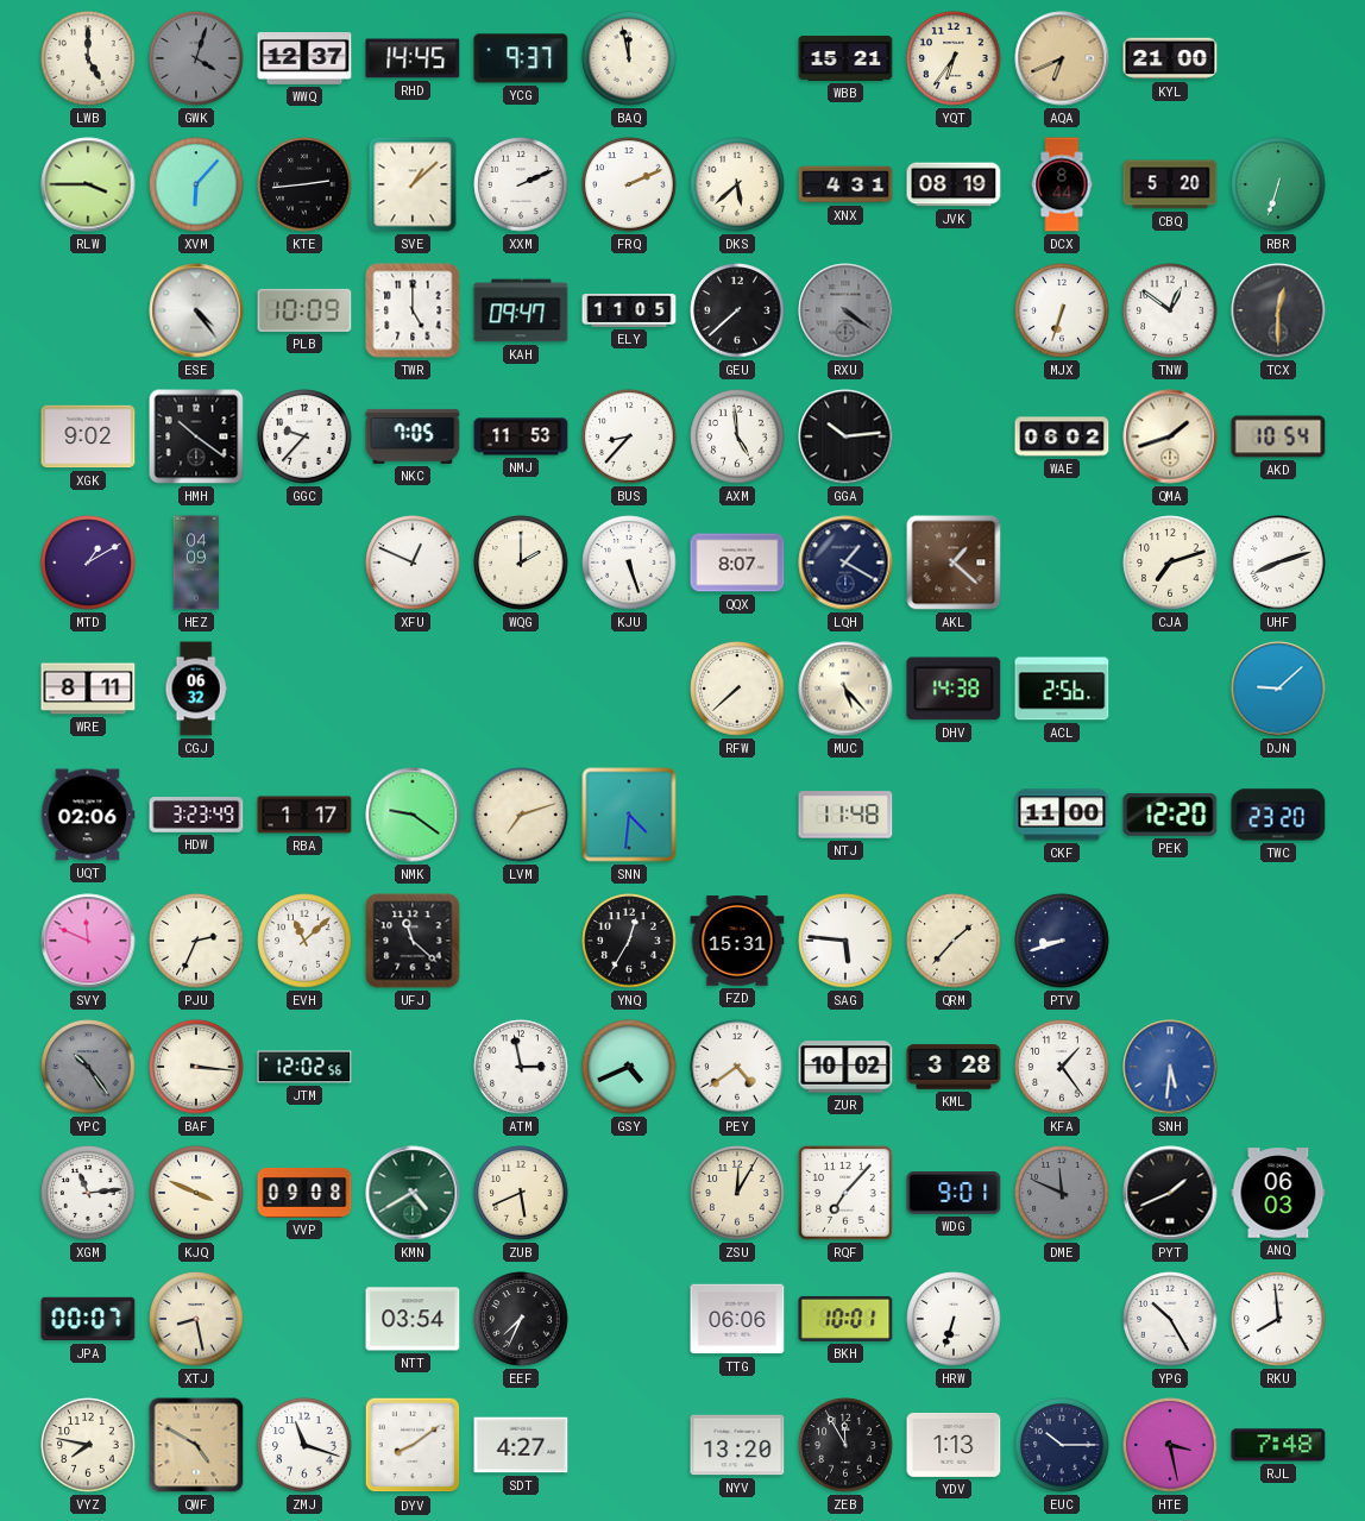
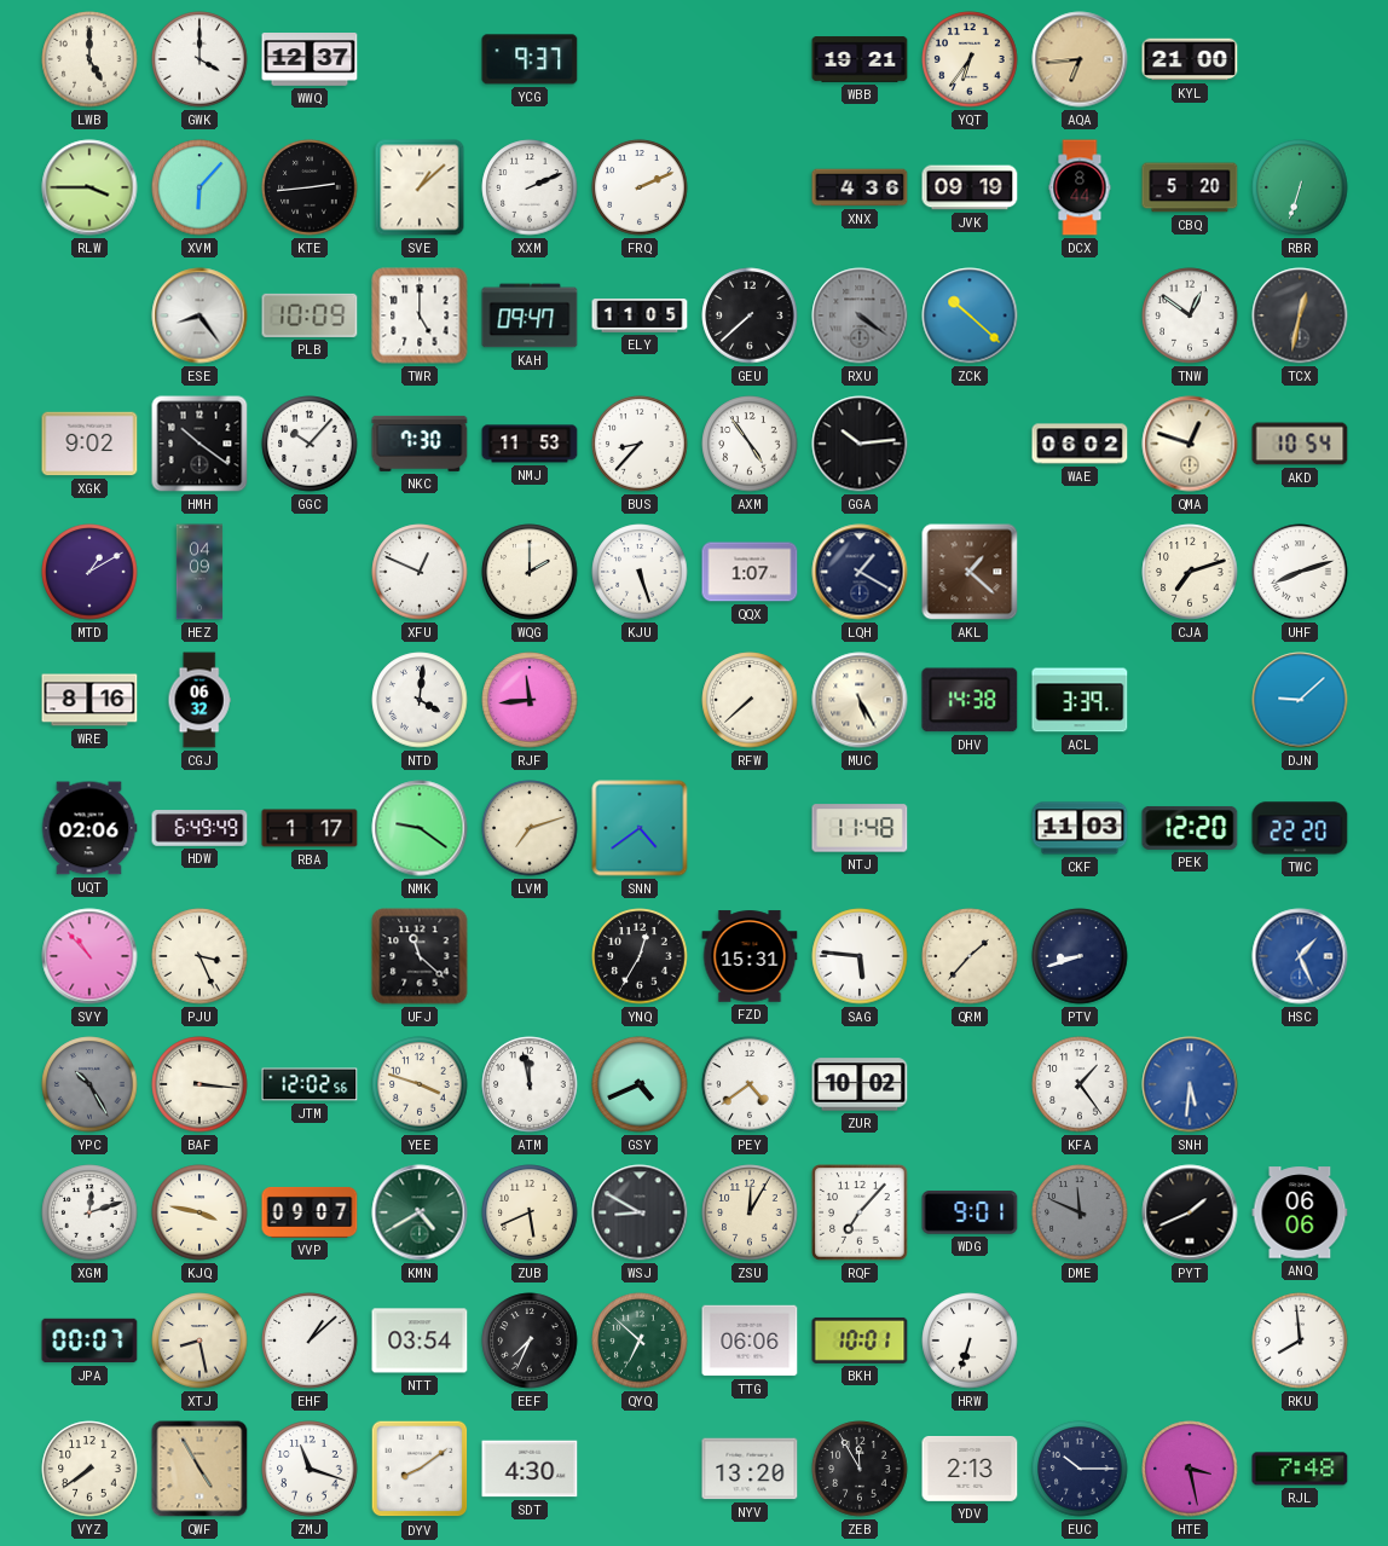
GWK: 4:03 -> 4:00 (199, 59)
GWK dial: grey -> white (199, 59)
RHD: 14:45 -> none (413, 58)
BAQ: 11:58 -> none (629, 58)
WBB: 15:21 -> 19:21 (860, 59)
AQA: 6:41 -> 6:44 (1080, 59)
DKS: 5:38 -> none (737, 184)
XNX: 4:31 -> 4:36 (860, 187)
JVK: 08:19 -> 09:19 (970, 187)
ESE: 4:24 -> 8:24 (199, 315)
ZCK: none -> 10:22 (970, 315)
MJX: 6:33 -> none (1062, 310)
TCX: 12:30 -> 12:32 (1300, 315)
GGC: 9:37 -> 10:07 (310, 444)
NKC: 7:05 -> 7:30 (420, 444)
AXM: 4:59 -> 4:54 (750, 444)
QMA: 1:42 -> 12:48 (1190, 444)
QQX: 8:07 -> 1:07 (750, 572)
WRE: 8:11 -> 8:16 (89, 700)
NTD: none -> 4:01 (420, 700)
RJF: none -> 11:44 (530, 700)
MUC: 5:23 -> 5:25 (860, 700)
ACL: 2:56 -> 3:39 (1080, 700)
HDW: 3:23 -> 6:49 (199, 828)
SNN: 4:31 -> 4:39 (640, 828)
CKF: 11:00 -> 11:03 (1080, 828)
TWC: 23:20 -> 22:20 (1300, 828)
SVY: 11:49 -> 10:53 (89, 956)
PJU: 2:34 -> 3:26 (199, 956)
EVH: 11:08 -> none (304, 941)
HSC: none -> 1:26 (1300, 956)
YPC: 10:24 -> 10:25 (89, 1084)
YEE: none -> 3:48 (420, 1084)
ATM: 2:58 -> 11:58 (530, 1084)
KML: 3:28 -> none (954, 1067)
XGM: 11:14 -> 12:12 (89, 1212)
KJQ: 3:49 -> 3:47 (199, 1212)
VVP: 09:08 -> 09:07 (310, 1212)
WSJ: none -> 8:50 (640, 1212)
ANQ: 06:03 -> 06:06 (1300, 1212)
EHF: none -> 1:08 (310, 1341)
QYQ: none -> 6:52 (640, 1341)
YPG: 10:25 -> none (1170, 1319)
VYZ: 7:47 -> 7:39 (89, 1469)
QWF: 4:50 -> 4:55 (199, 1469)
SDT: 4:27 -> 4:30 (530, 1469)
YDV: 1:13 -> 2:13 (970, 1470)
